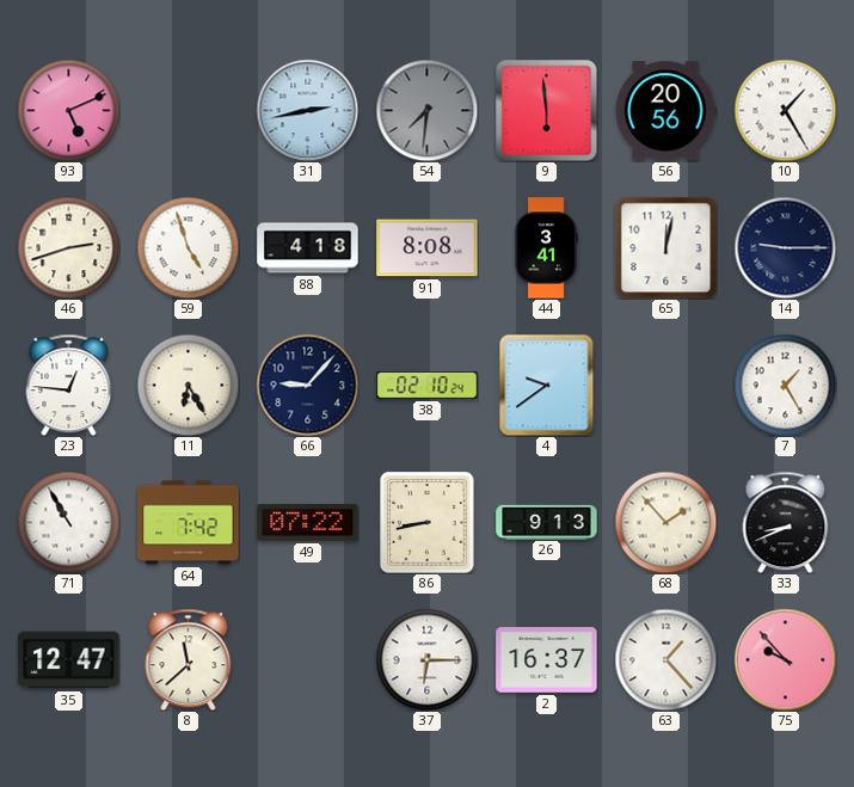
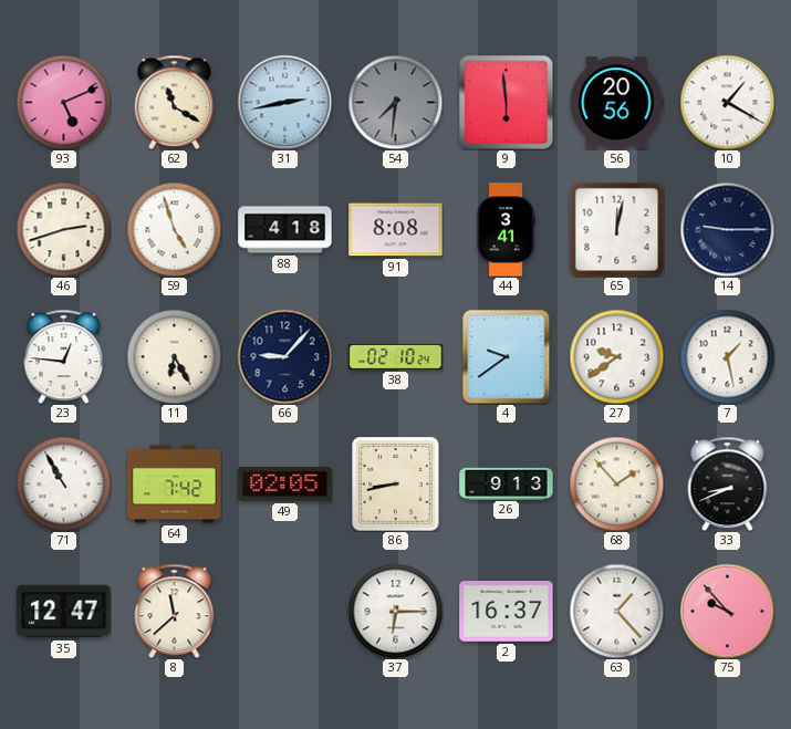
62: none -> 11:20 (175, 102)
10: 1:25 -> 1:20 (727, 102)
27: none -> 9:39 (616, 356)
7: 1:25 -> 1:28 (727, 356)
49: 07:22 -> 02:05 (285, 483)
